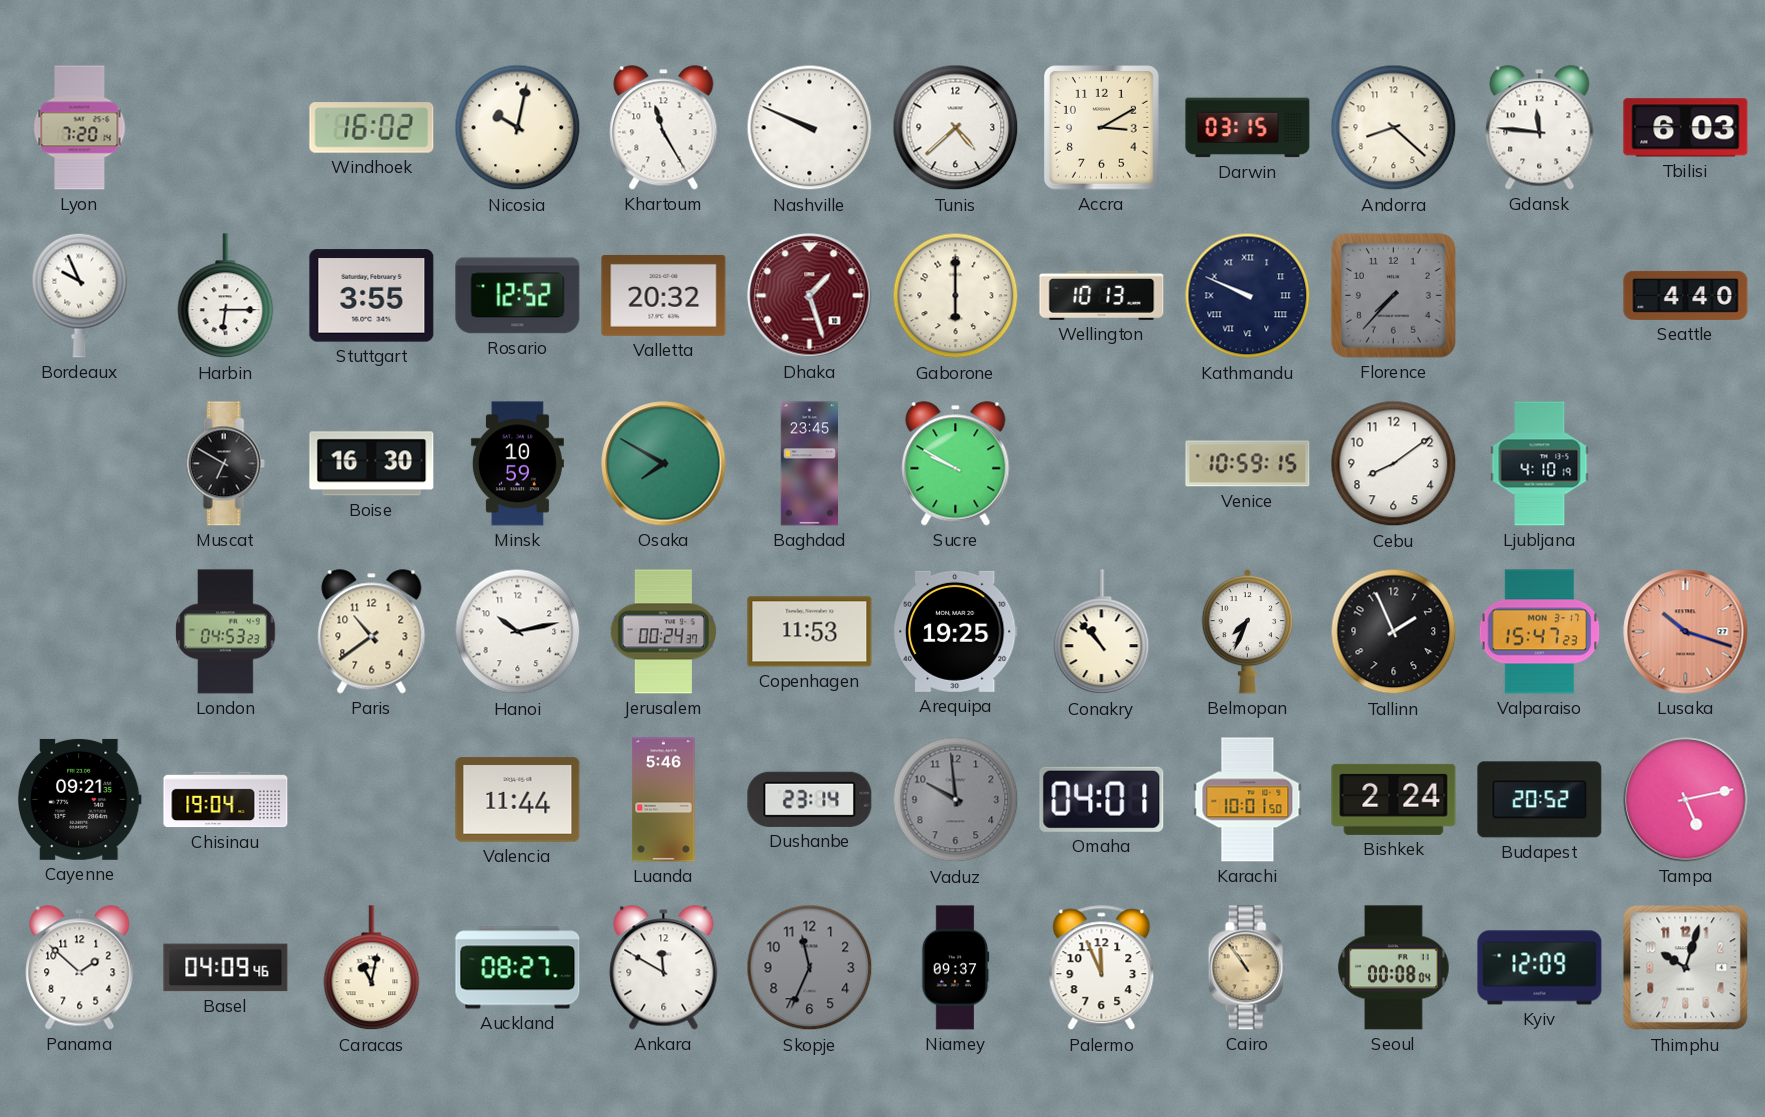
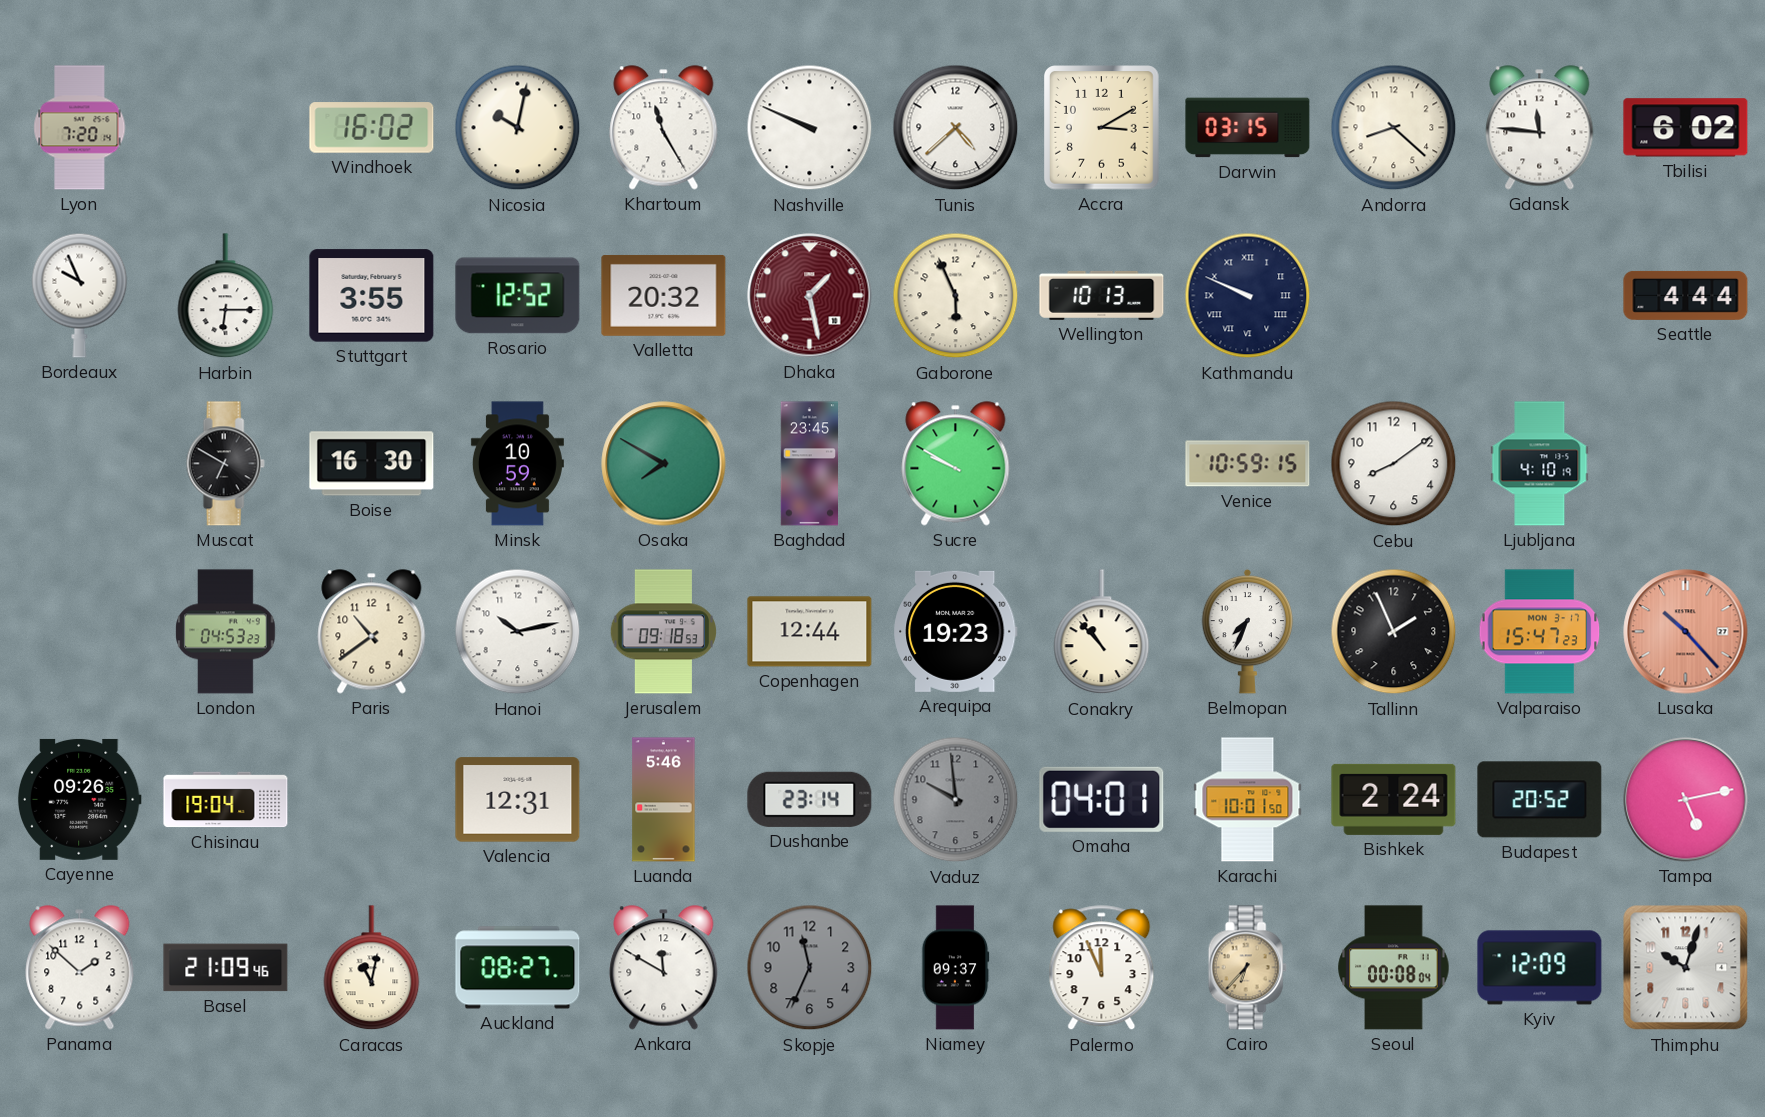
Tbilisi: 6:03 -> 6:02 (1686, 128)
Dhaka: 1:27 -> 1:28 (810, 296)
Gaborone: 6:00 -> 5:56 (956, 296)
Florence: 7:37 -> none (1393, 295)
Seattle: 4:40 -> 4:44 (1686, 295)
Jerusalem: 00:24 -> 09:18 (664, 632)
Copenhagen: 11:53 -> 12:44 (810, 632)
Arequipa: 19:25 -> 19:23 (956, 631)
Lusaka: 10:18 -> 10:23 (1686, 632)
Cayenne: 09:21 -> 09:26 (79, 799)
Valencia: 11:44 -> 12:31 (518, 800)
Basel: 04:09 -> 21:09 (226, 968)
Cairo: 10:54 -> 6:37 (1247, 968)
